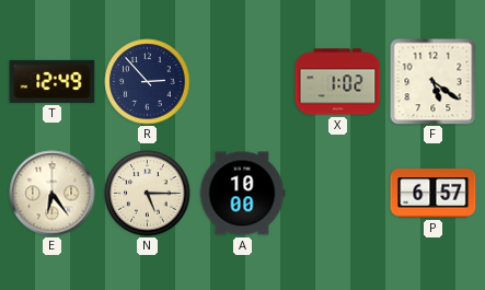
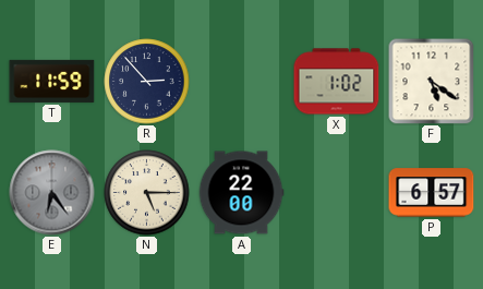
T: 12:49 -> 11:59 (52, 81)
E dial: cream -> grey (52, 193)
A: 10:00 -> 22:00 (241, 193)
